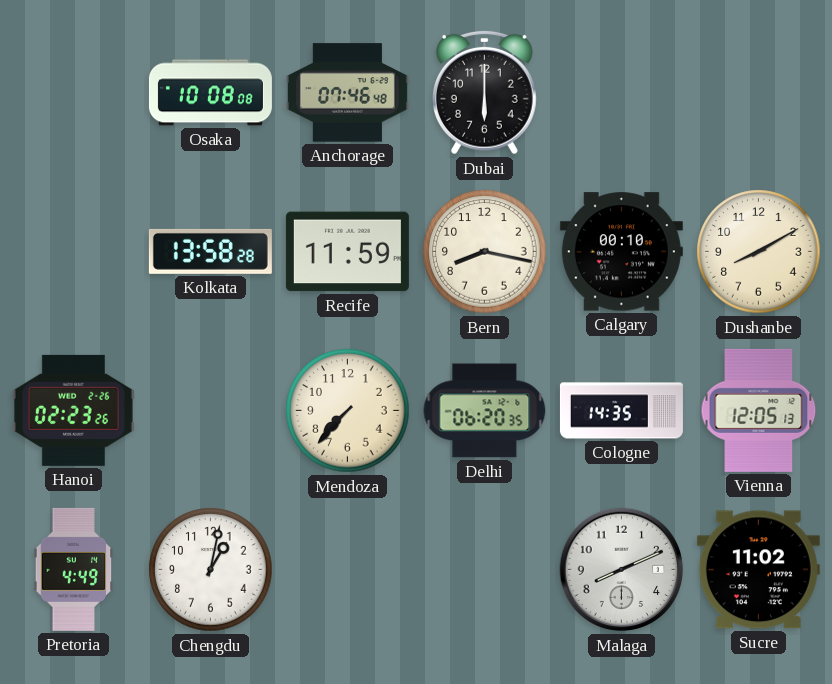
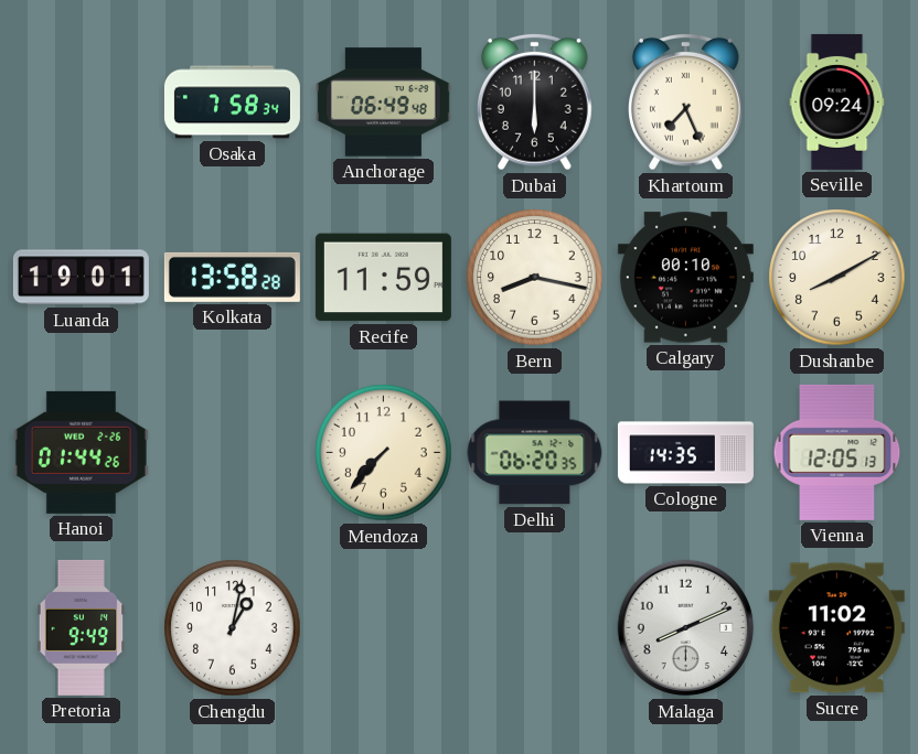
Osaka: 10:08 -> 7:58 (232, 103)
Anchorage: 07:46 -> 06:49 (383, 103)
Khartoum: none -> 7:26 (686, 101)
Seville: none -> 09:24 (837, 101)
Luanda: none -> 19:01 (81, 278)
Hanoi: 02:23 -> 01:44 (81, 452)
Pretoria: 4:49 -> 9:49 (82, 627)
